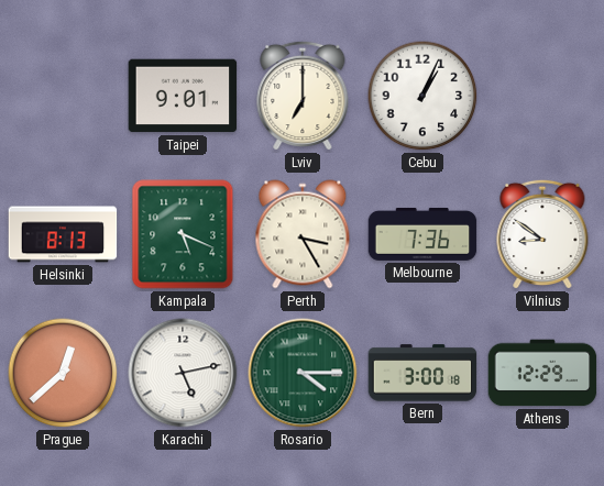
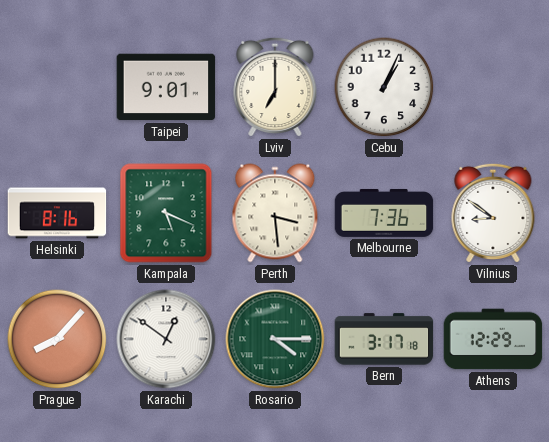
Helsinki: 8:13 -> 8:16 (57, 213)
Perth: 3:25 -> 3:29 (275, 213)
Prague: 12:38 -> 8:07 (57, 339)
Karachi: 5:13 -> 12:51 (166, 339)
Bern: 3:00 -> 3:17 (384, 339)
